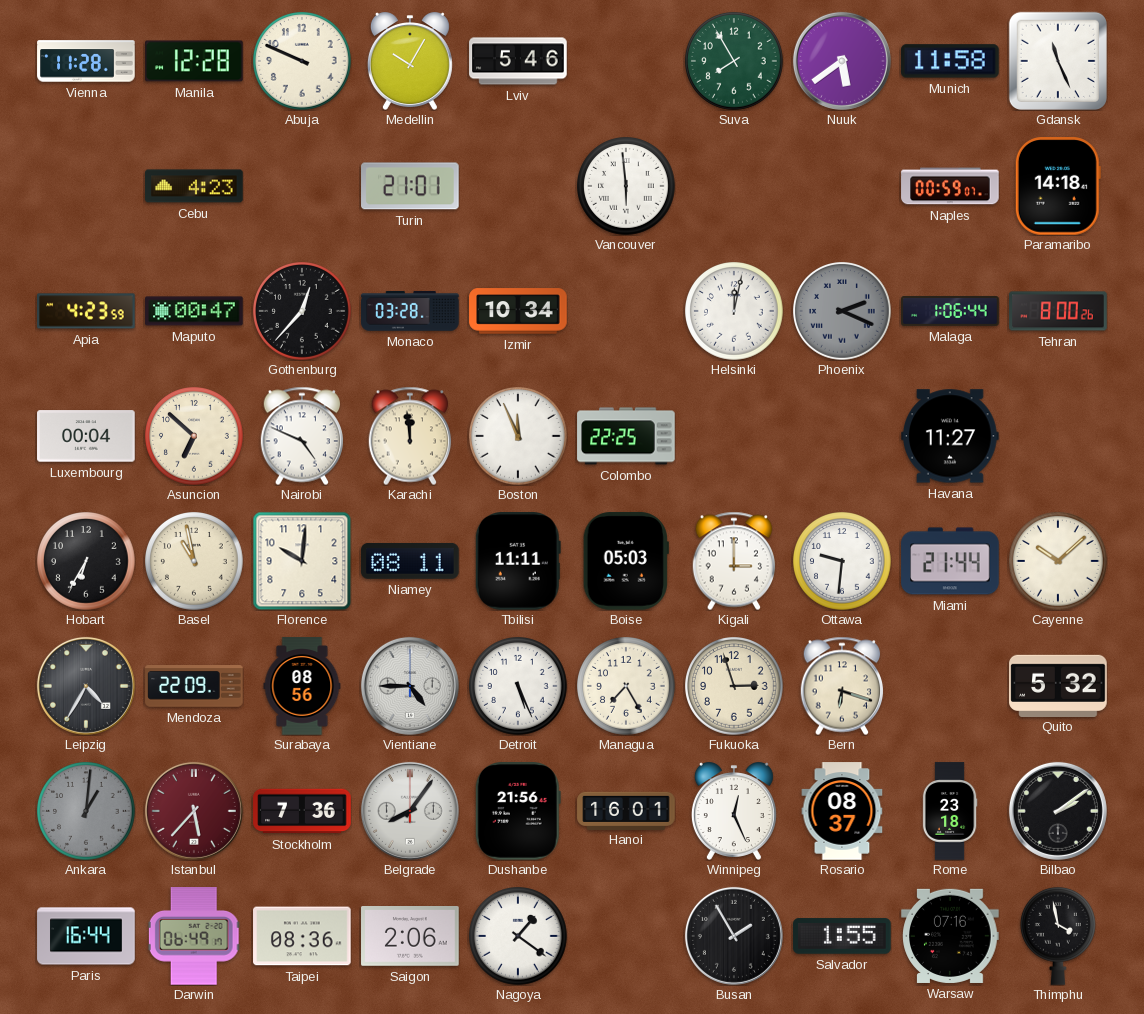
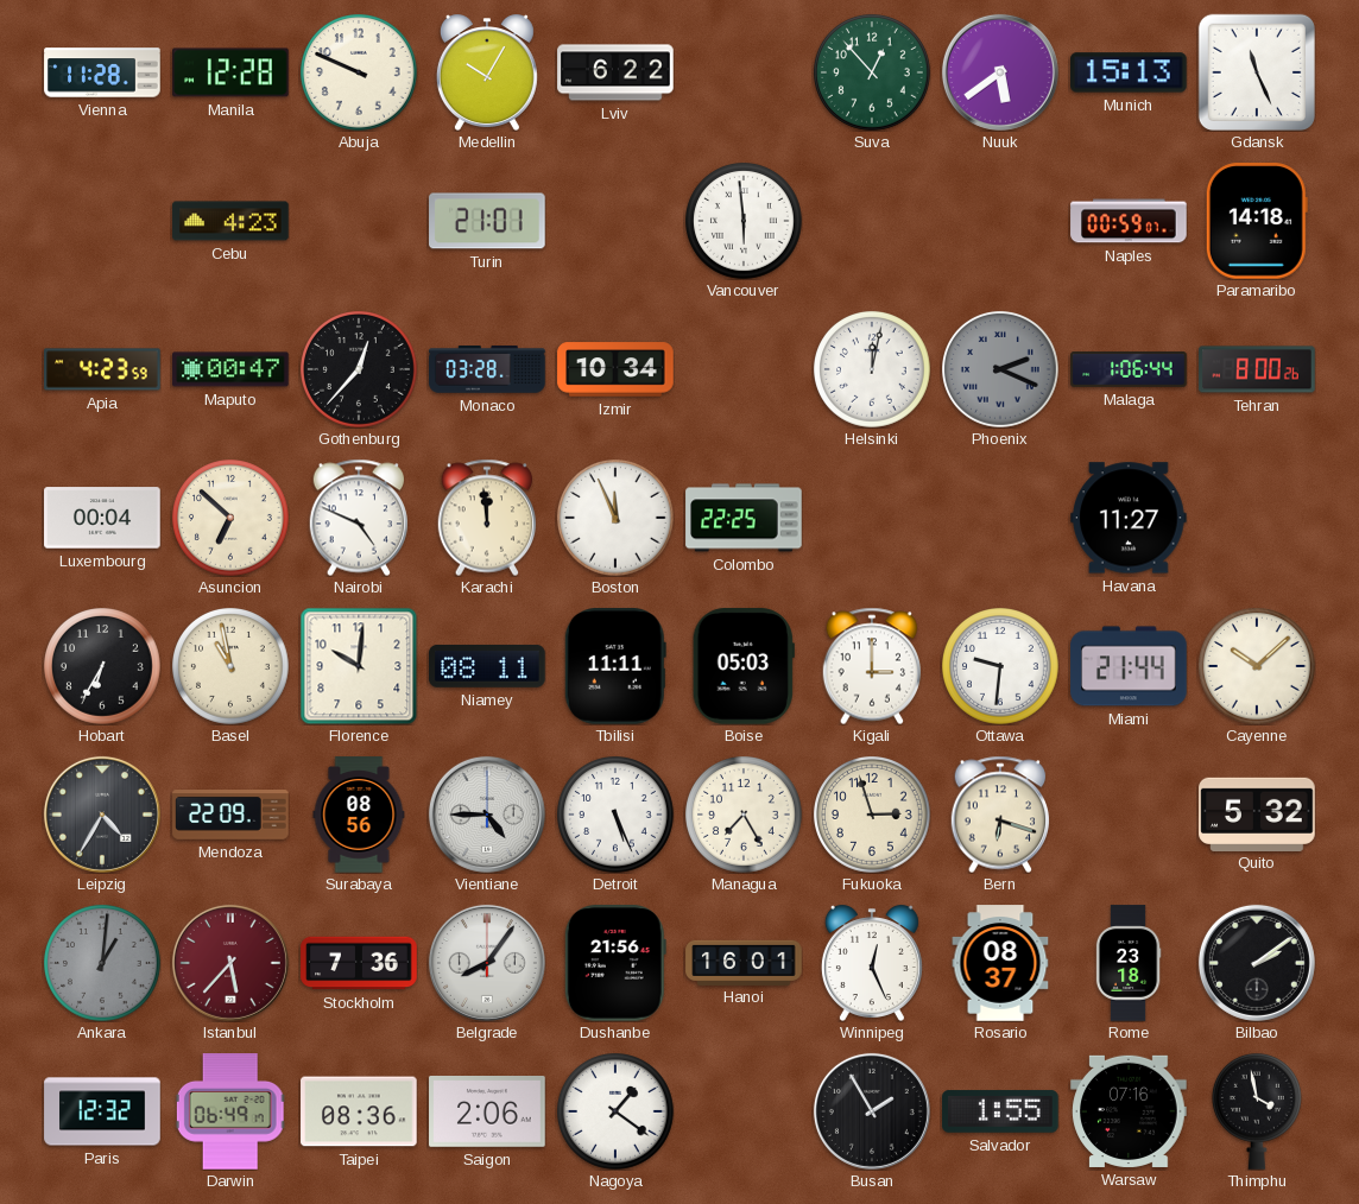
Lviv: 5:46 -> 6:22 (615, 72)
Suva: 7:55 -> 12:53 (873, 74)
Munich: 11:58 -> 15:13 (1129, 72)
Paris: 16:44 -> 12:32 (102, 1111)
